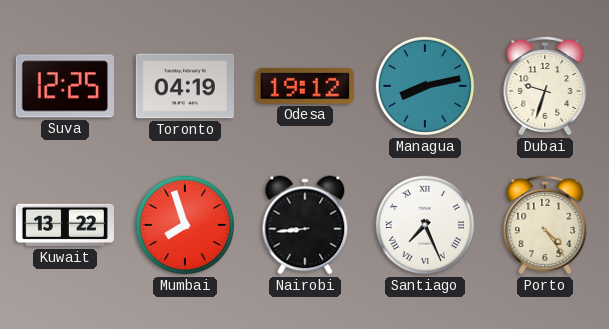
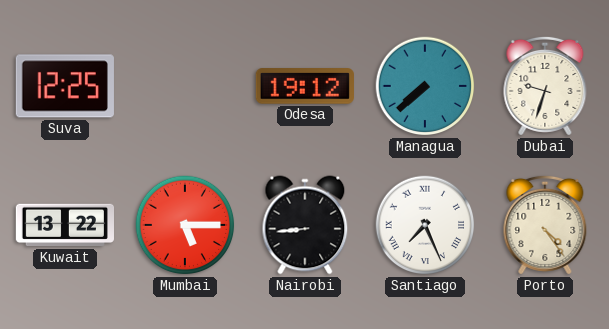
Toronto: 04:19 -> none (185, 86)
Managua: 8:13 -> 7:38 (425, 86)
Mumbai: 7:57 -> 5:15 (185, 225)
